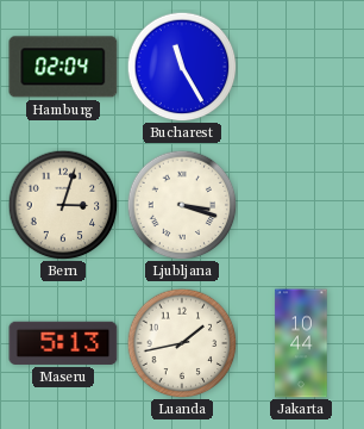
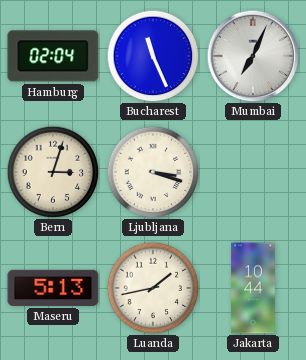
Bucharest: 11:25 -> 11:26 (153, 56)
Mumbai: none -> 7:04 (253, 56)
